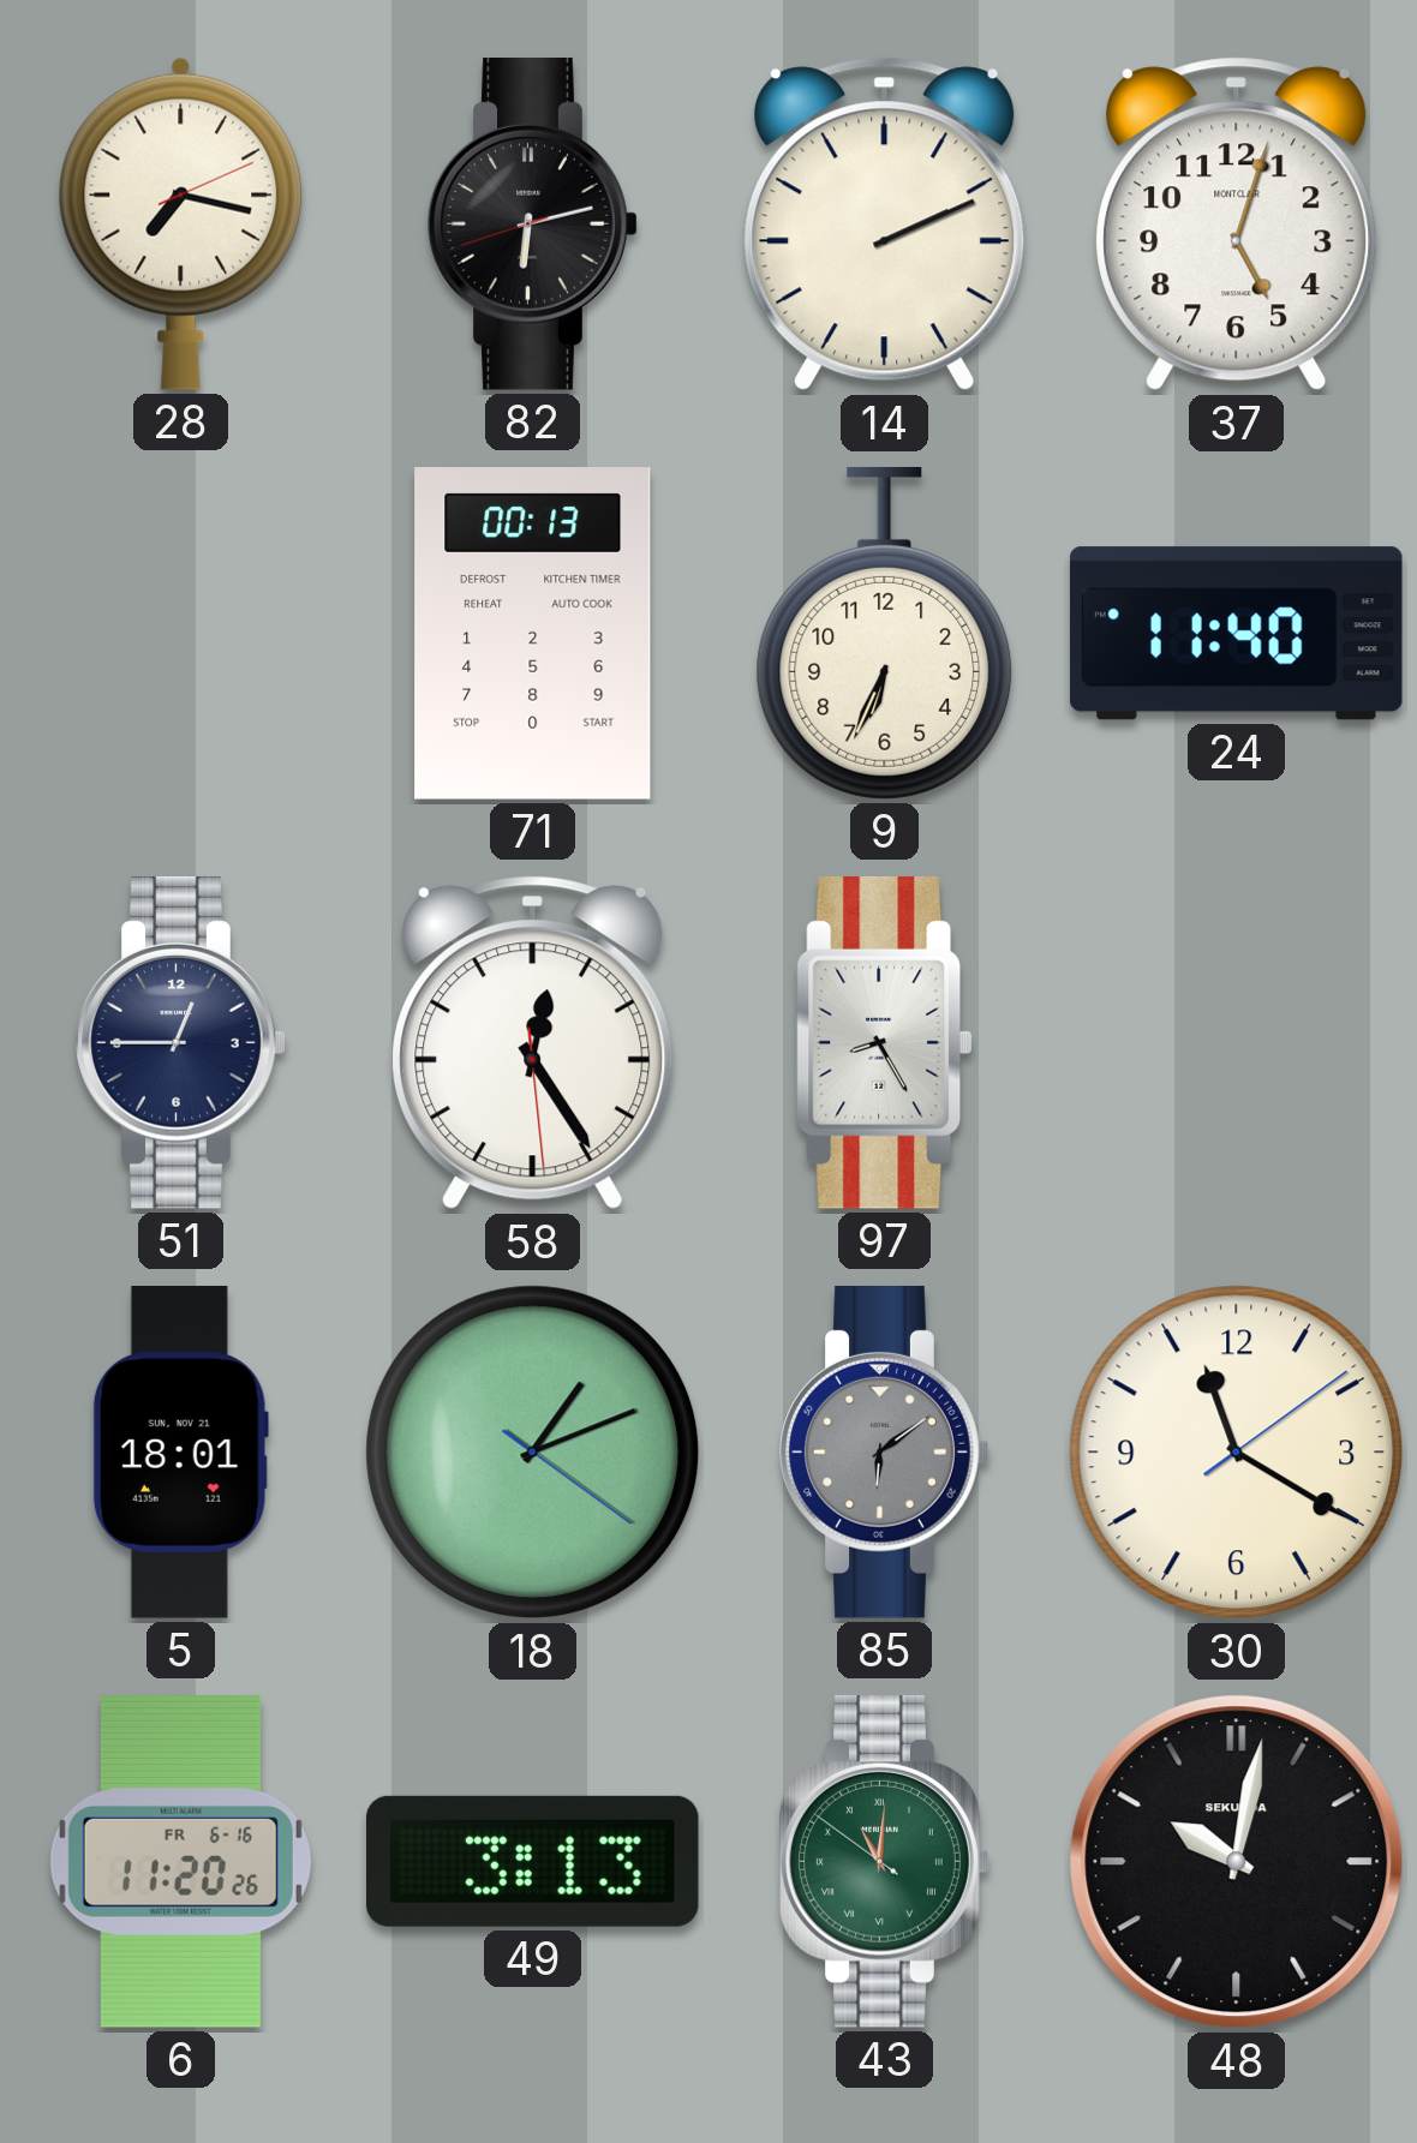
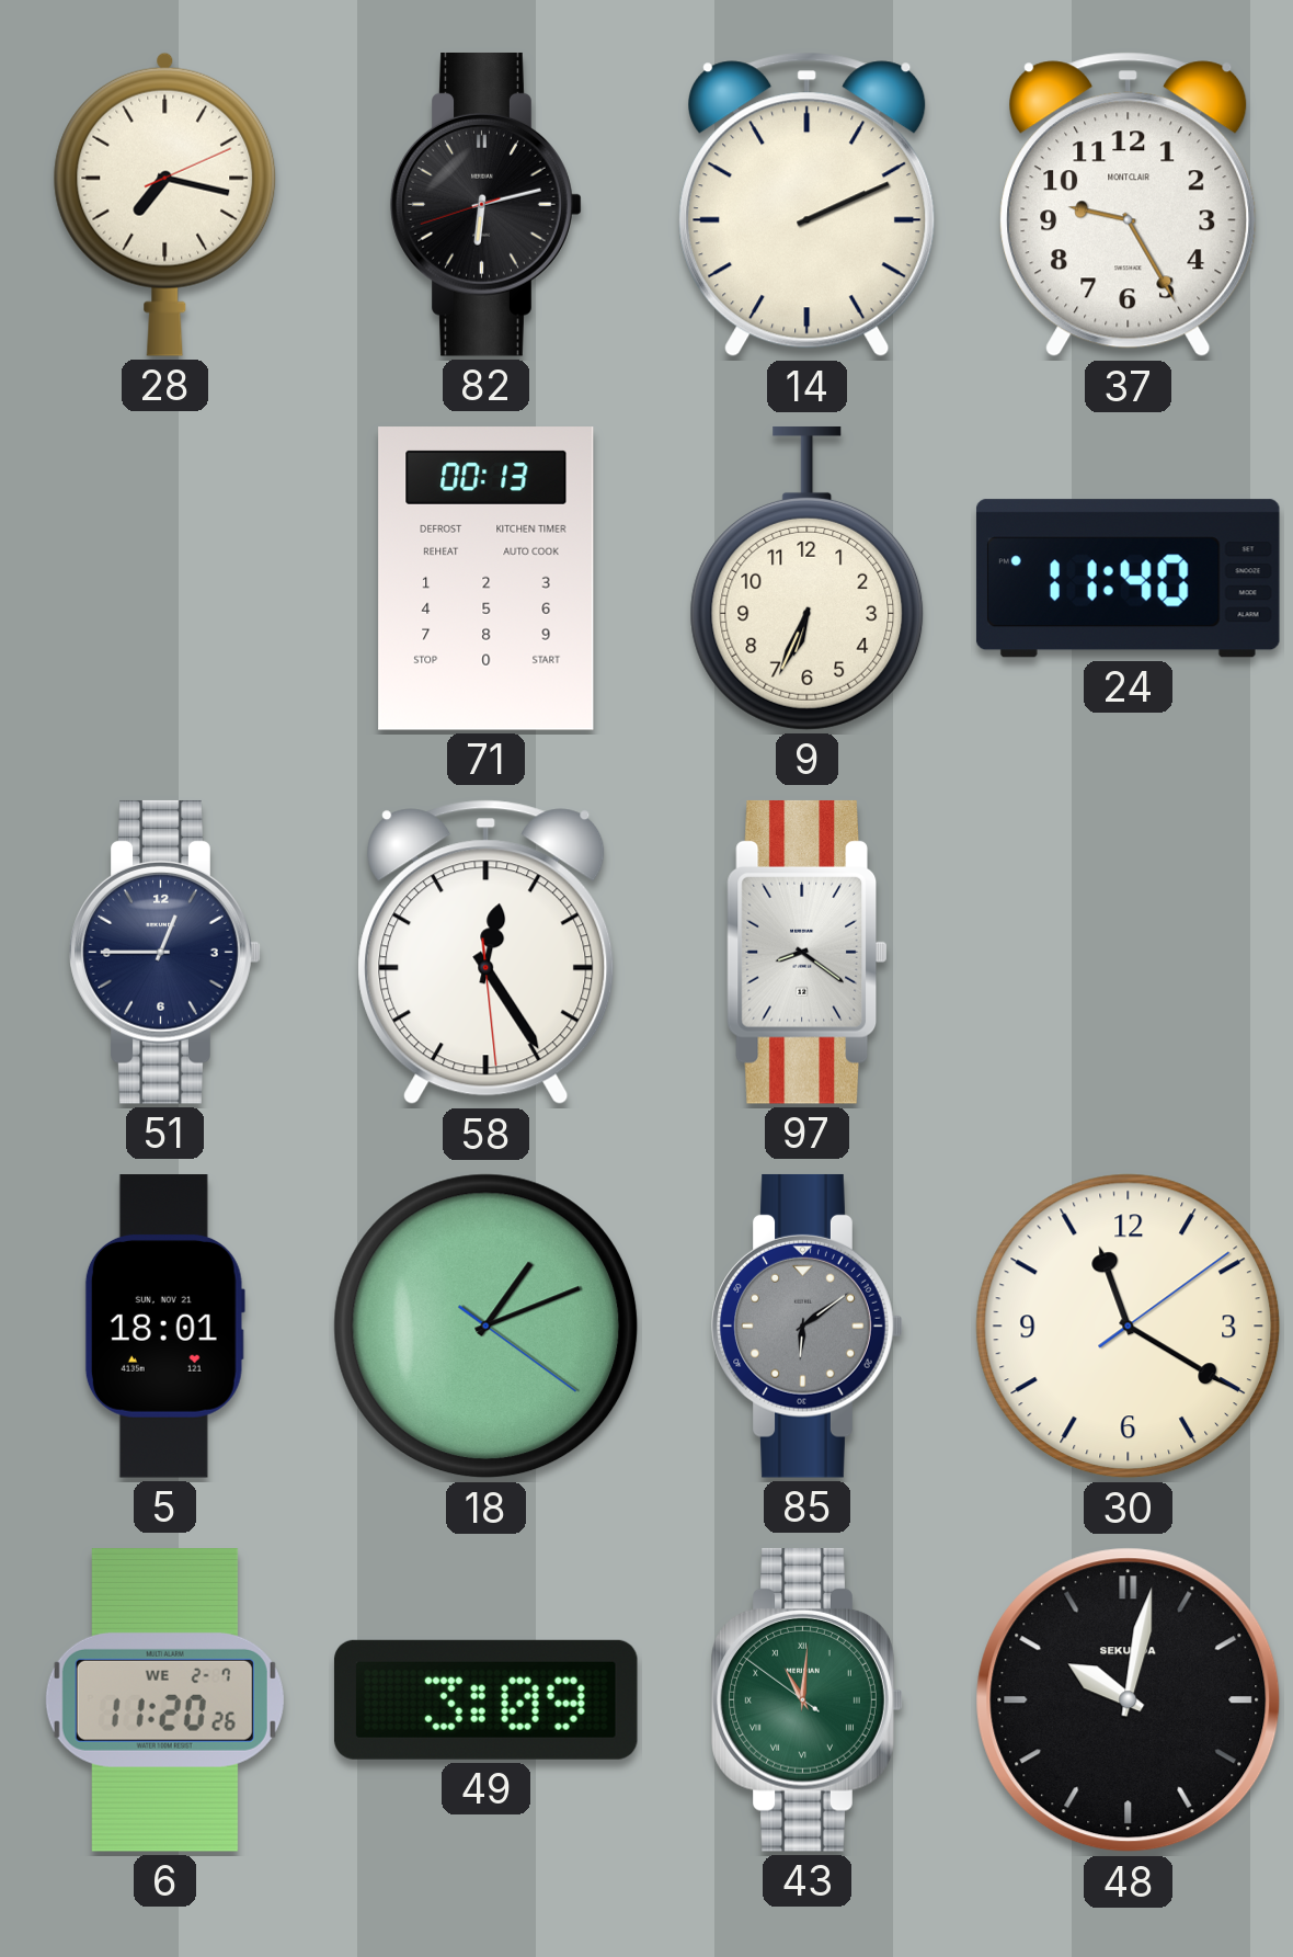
37: 5:03 -> 9:25 (1129, 205)
97: 8:25 -> 8:21 (806, 952)
6 date: FR 6-16 -> WE 2-7 (164, 1700)
49: 3:13 -> 3:09 (485, 1699)
